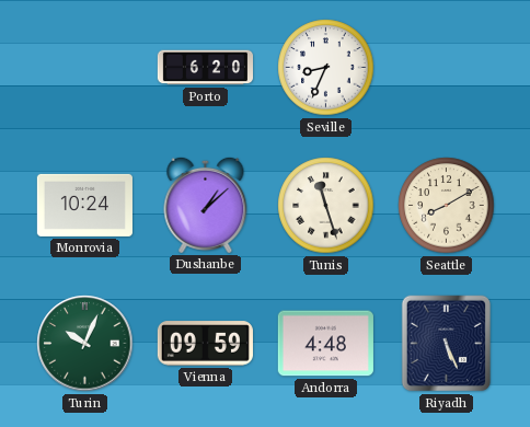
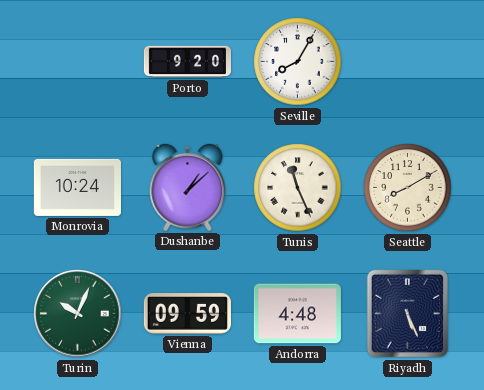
Porto: 6:20 -> 9:20 (187, 62)
Seville: 8:34 -> 8:05 (298, 62)
Tunis: 11:27 -> 11:26 (298, 188)
